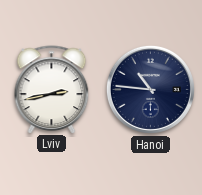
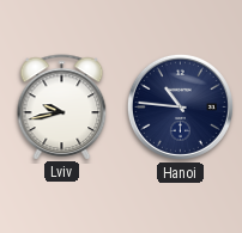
Lviv: 2:43 -> 9:43 (62, 106)
